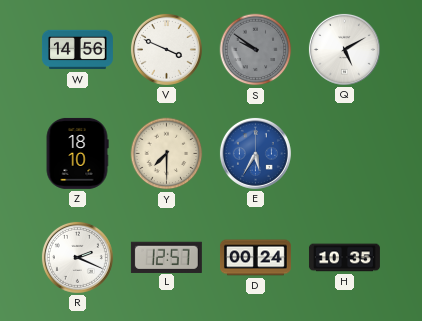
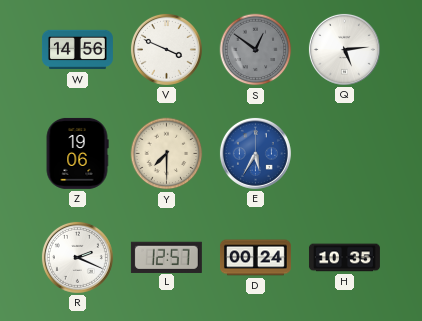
S: 9:51 -> 12:51 (256, 50)
Q: 5:10 -> 5:14 (344, 49)
Z: 18:10 -> 19:06 (77, 153)
